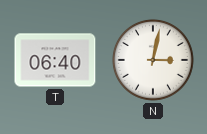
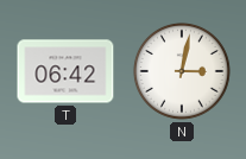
T: 06:40 -> 06:42 (65, 71)
